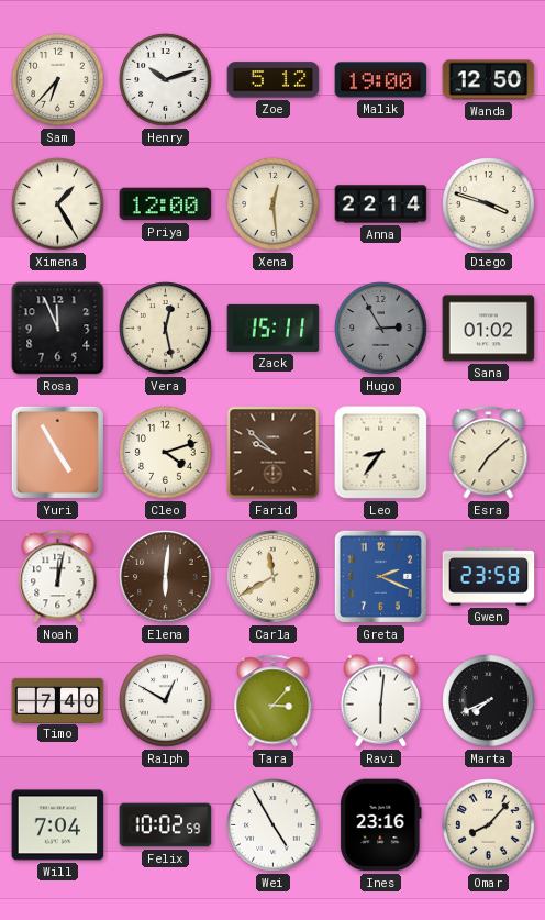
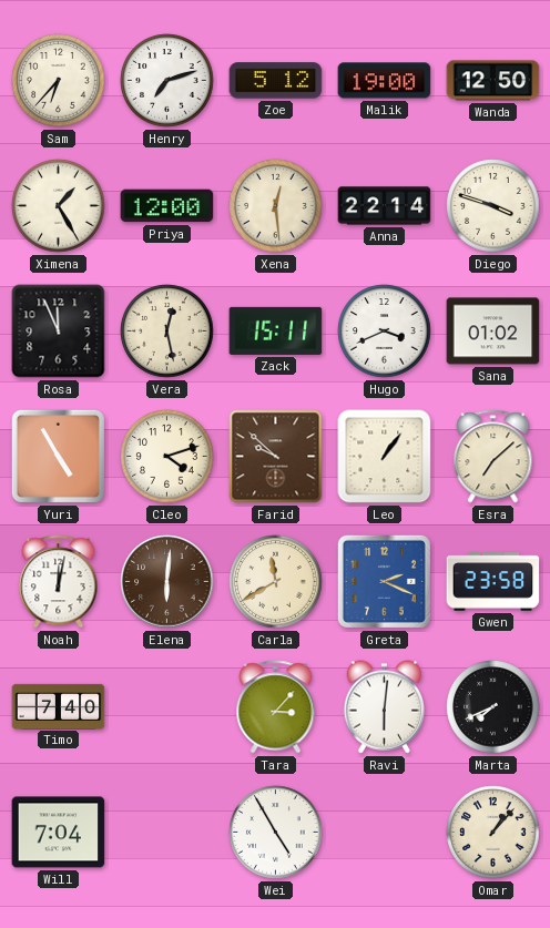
Henry: 10:12 -> 7:12 (167, 81)
Hugo: 2:55 -> 3:41 (385, 332)
Hugo dial: grey -> white (385, 332)
Leo: 8:36 -> 1:06 (385, 457)
Ralph: 12:50 -> none (166, 701)
Felix: 10:02 -> none (166, 825)
Ines: 23:16 -> none (381, 825)
Omar: 8:07 -> 1:07 (493, 833)
